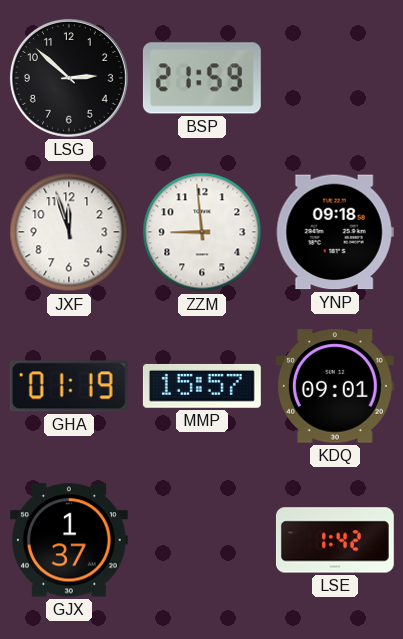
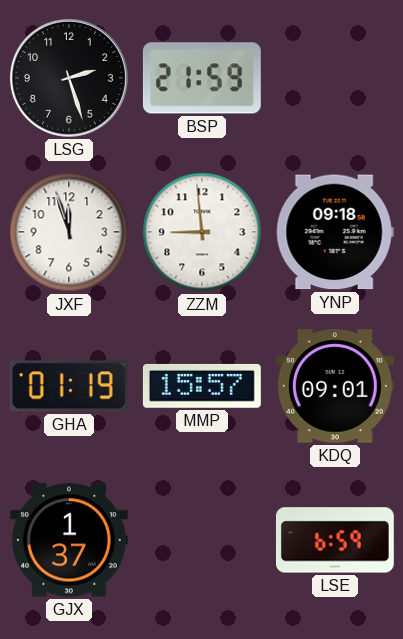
LSG: 2:52 -> 2:27 (69, 78)
LSE: 1:42 -> 6:59 (335, 540)
